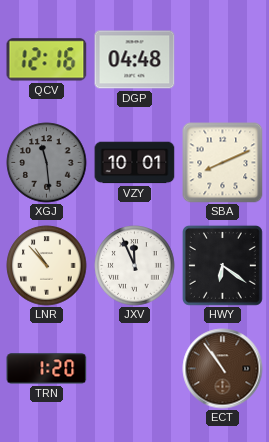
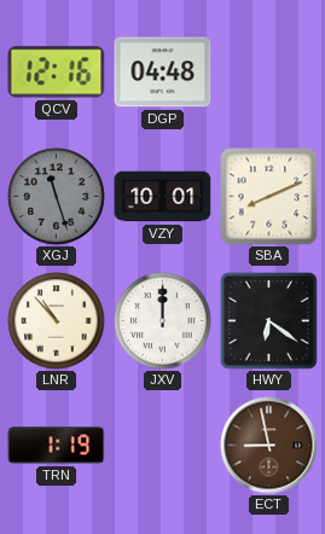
XGJ: 11:29 -> 11:27 (57, 197)
JXV: 11:56 -> 12:00 (163, 321)
TRN: 1:20 -> 1:19 (57, 446)
ECT: 10:54 -> 8:58 (269, 446)
